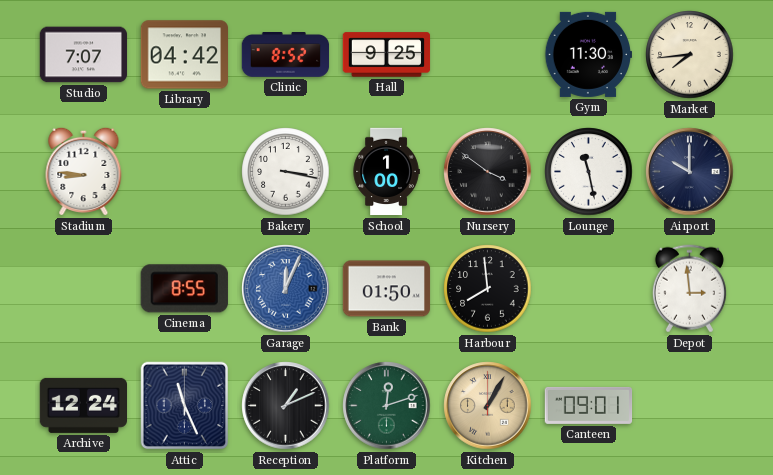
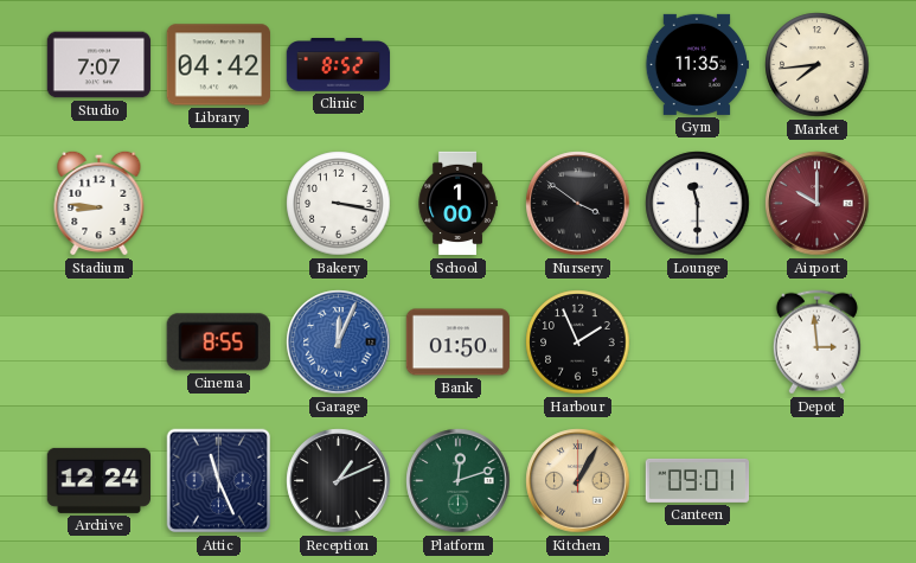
Hall: 9:25 -> none (387, 55)
Gym: 11:30 -> 11:35 (697, 64)
Lounge: 11:28 -> 11:30 (698, 204)
Airport dial: navy -> burgundy (818, 204)
Harbour: 7:59 -> 1:56 (578, 343)
